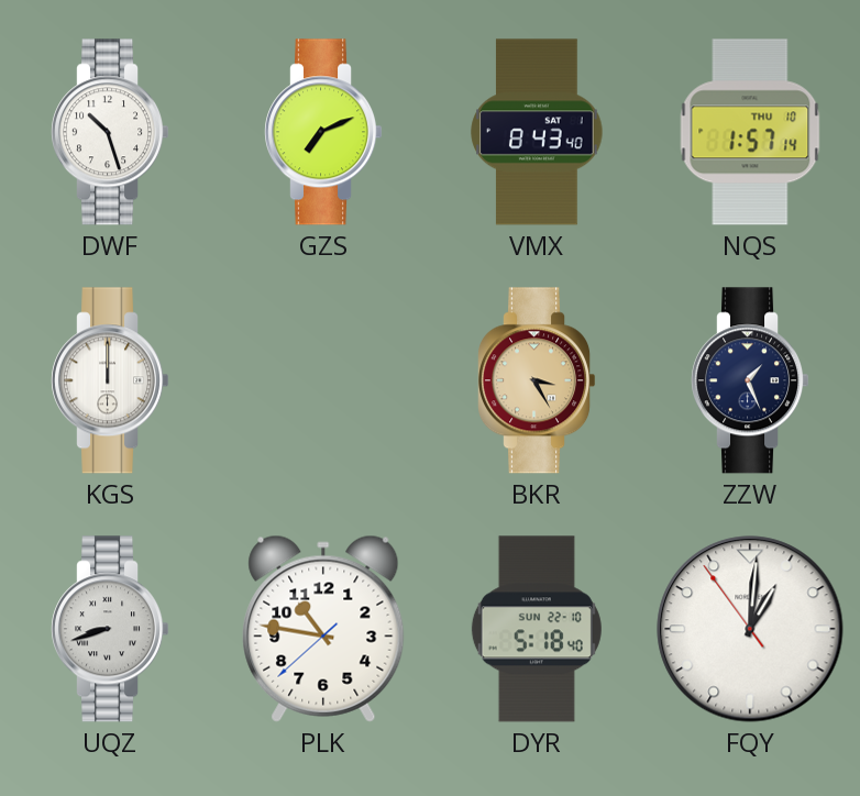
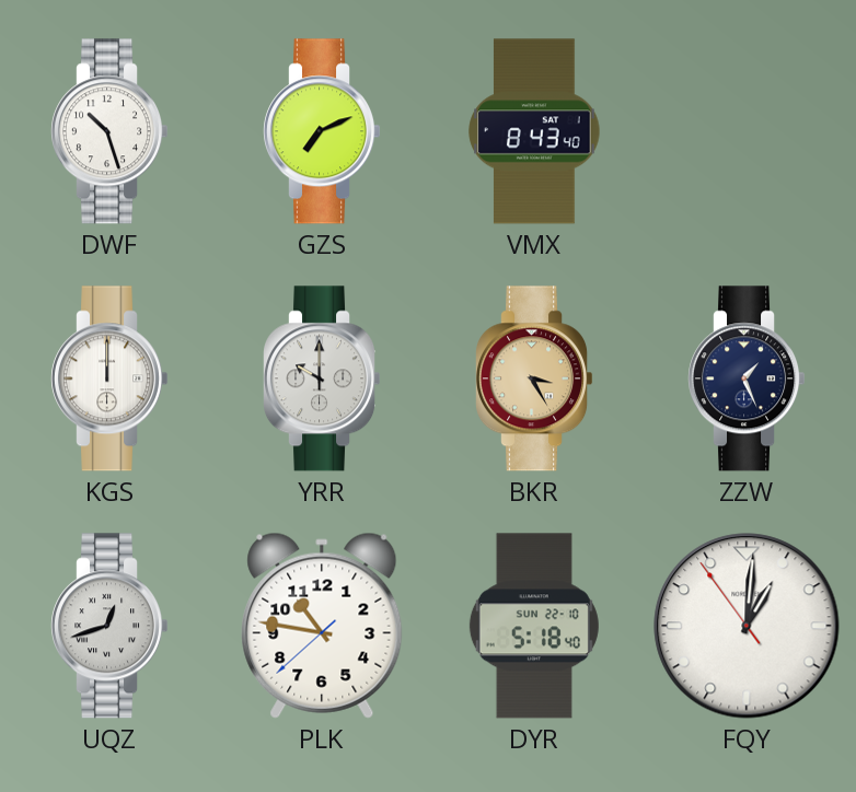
NQS: 1:57 -> none (750, 132)
YRR: none -> 10:00 (323, 378)
UQZ: 8:42 -> 12:42 (111, 626)
